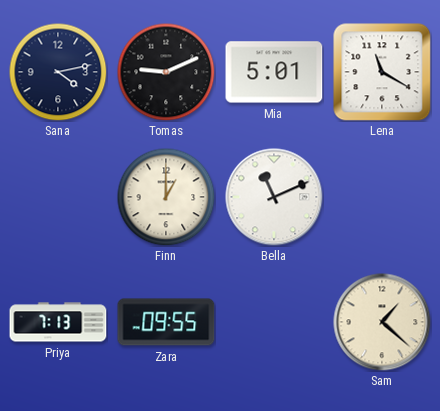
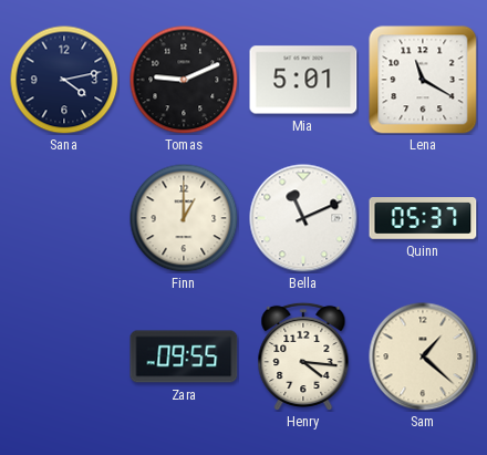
Quinn: none -> 05:37 (423, 219)
Priya: 7:13 -> none (58, 322)
Henry: none -> 4:16 (303, 356)
